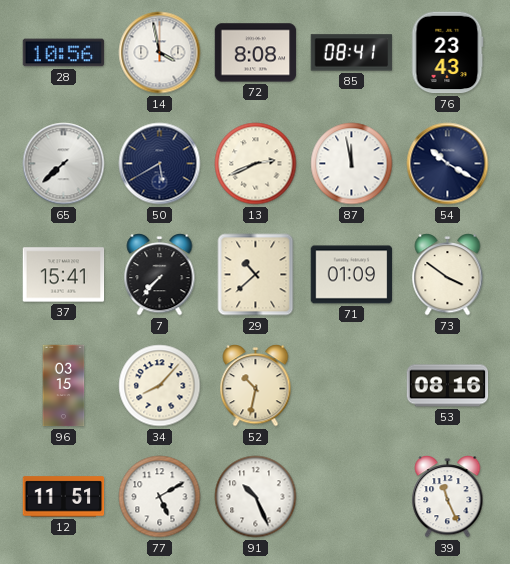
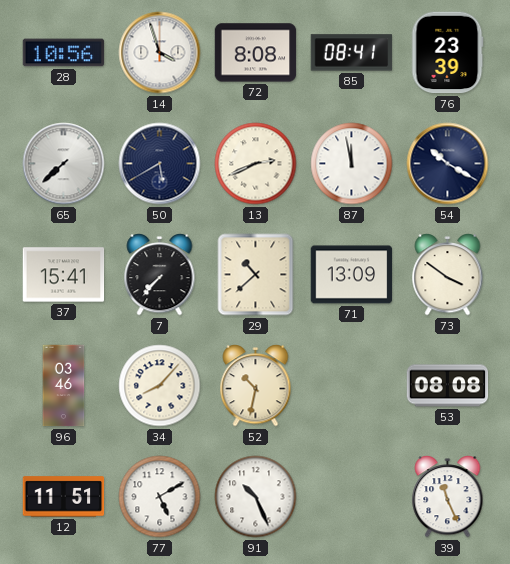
14: 3:58 -> 3:57 (160, 53)
76: 23:43 -> 23:39 (447, 53)
71: 01:09 -> 13:09 (352, 275)
96: 03:15 -> 03:46 (64, 386)
53: 08:16 -> 08:08 (448, 386)
